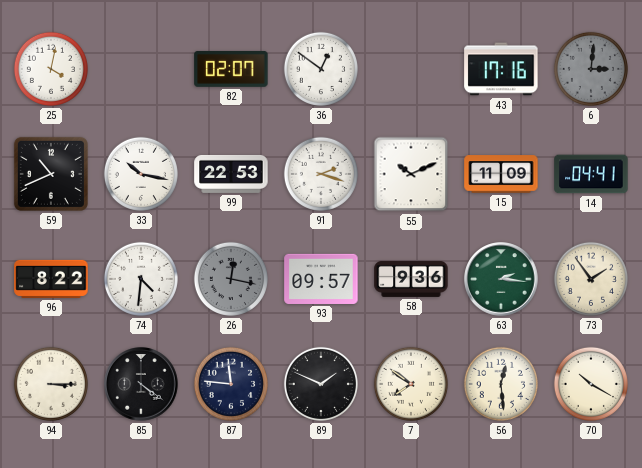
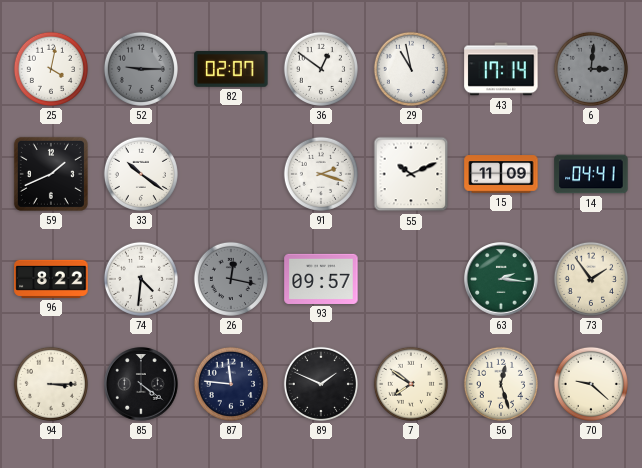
52: none -> 9:15 (141, 69)
29: none -> 10:58 (411, 69)
43: 17:16 -> 17:14 (501, 69)
59: 10:41 -> 1:41 (51, 174)
33: 10:17 -> 10:21 (141, 174)
99: 22:53 -> none (231, 174)
58: 9:36 -> none (411, 279)
56: 12:29 -> 12:27 (501, 384)
70: 10:20 -> 9:22 (591, 384)
